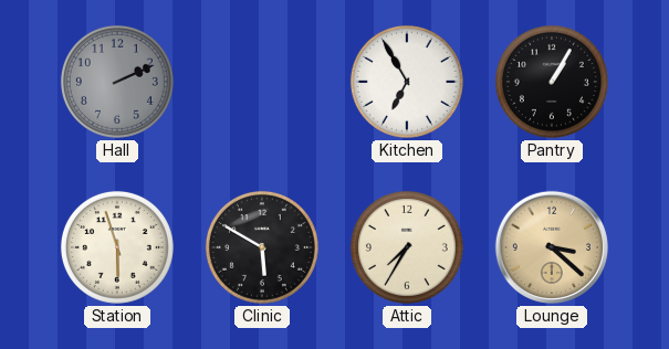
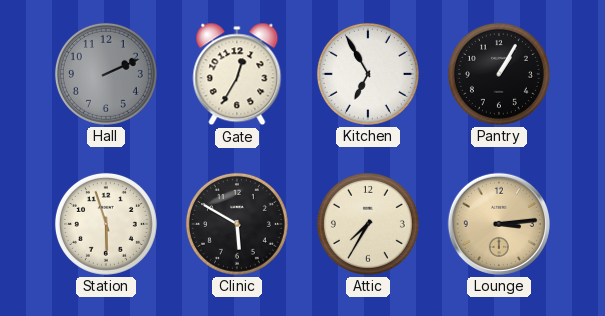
Gate: none -> 12:35 (237, 74)
Lounge: 3:22 -> 3:14 (499, 224)
